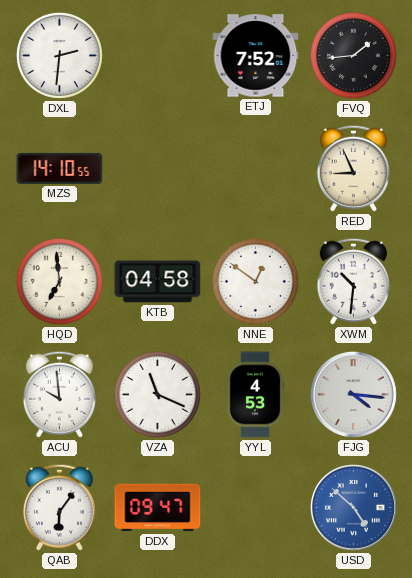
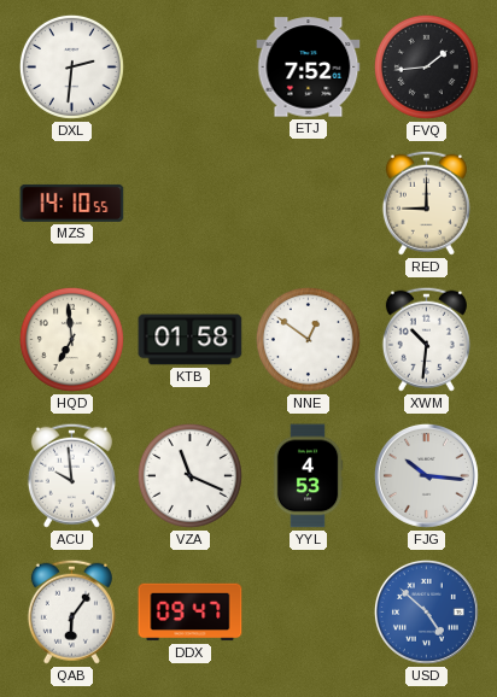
RED: 8:56 -> 9:00 (426, 203)
KTB: 04:58 -> 01:58 (191, 340)
FJG: 4:16 -> 10:16 (426, 475)
